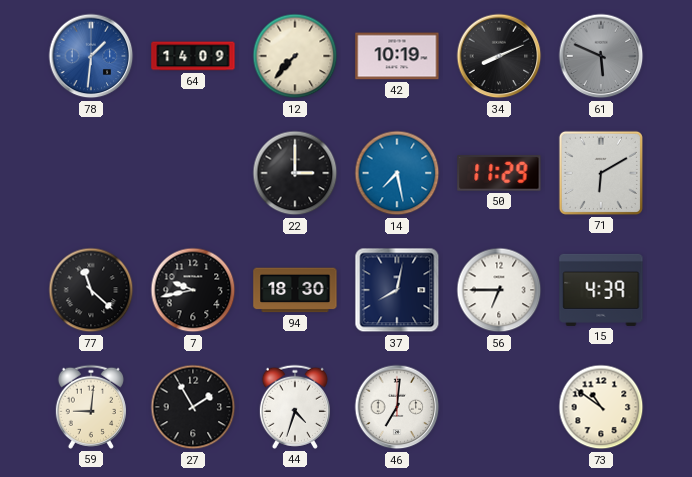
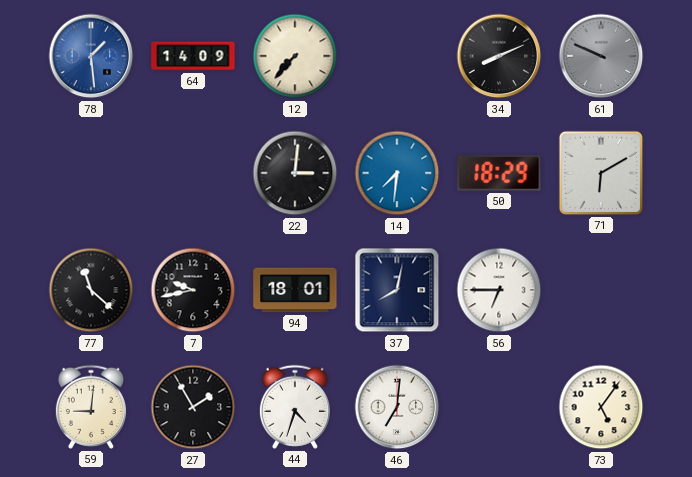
78: 1:31 -> 1:29 (91, 56)
42: 10:19 -> none (397, 56)
61: 5:49 -> 9:49 (601, 56)
22: 3:00 -> 3:01 (295, 173)
14: 7:28 -> 7:31 (397, 173)
50: 11:29 -> 18:29 (499, 173)
94: 18:30 -> 18:01 (295, 290)
15: 4:39 -> none (601, 290)
73: 10:51 -> 5:06 (601, 407)
